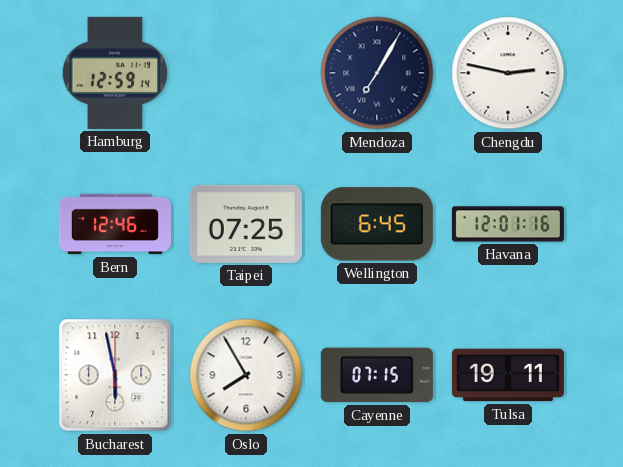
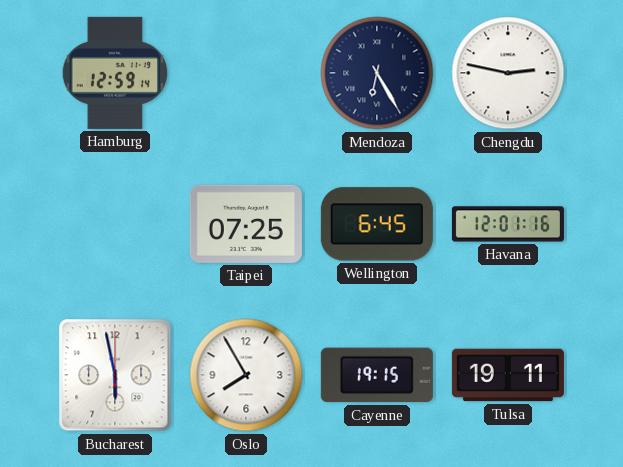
Mendoza: 7:05 -> 6:25 (377, 73)
Bern: 12:46 -> none (115, 224)
Cayenne: 07:15 -> 19:15 (377, 375)
